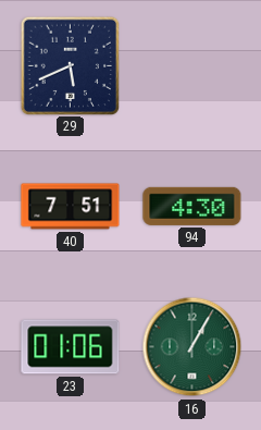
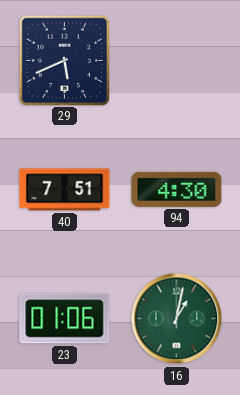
16: 1:05 -> 1:02 (177, 319)
